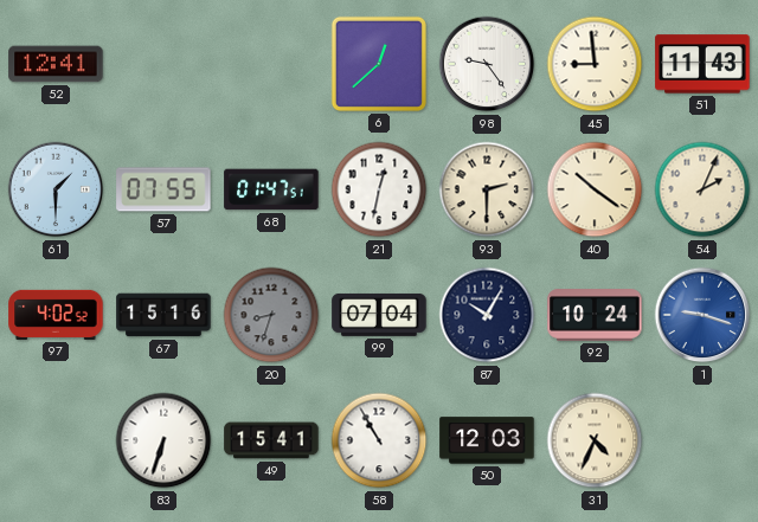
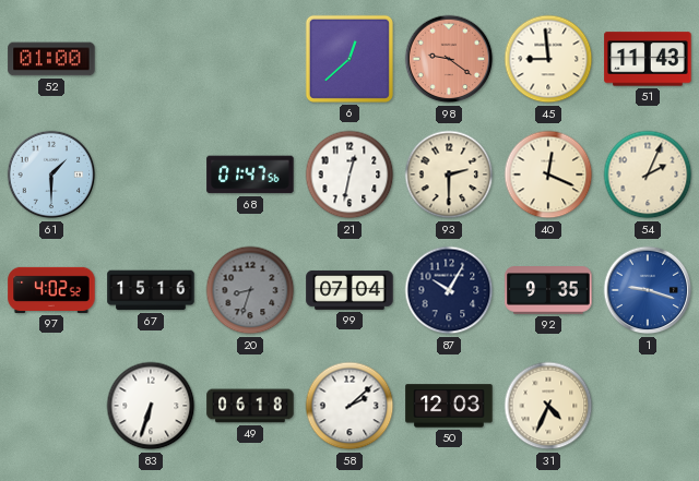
52: 12:41 -> 01:00 (51, 59)
98: 9:24 -> 9:21 (449, 59)
98 dial: white -> salmon (449, 59)
57: 07:55 -> none (163, 189)
68: 01:47:51 -> 01:47:56 (250, 175)
40: 10:21 -> 12:19 (548, 175)
92: 10:24 -> 9:35 (548, 290)
49: 15:41 -> 06:18 (250, 406)
58: 10:55 -> 2:08 (349, 406)
